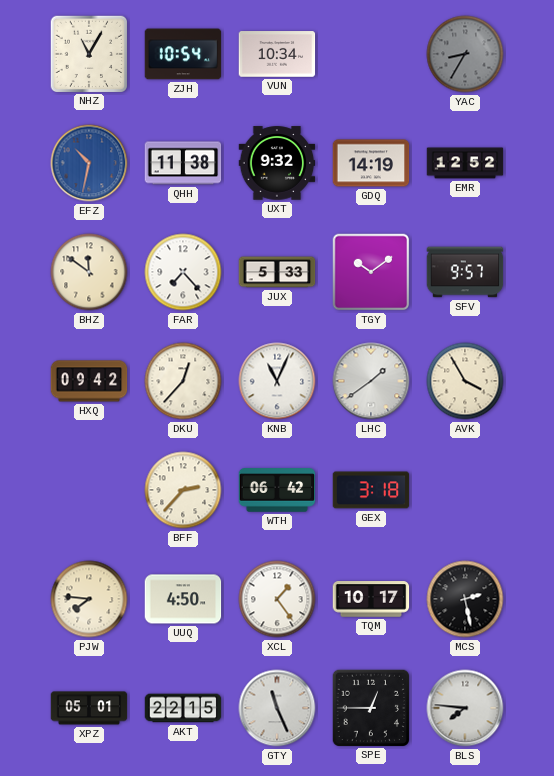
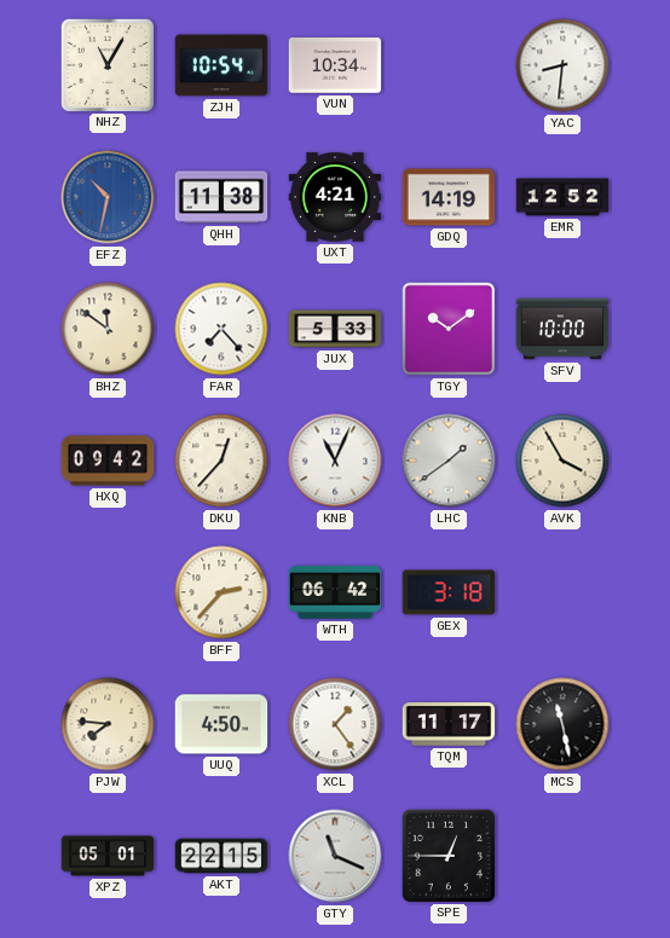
YAC: 8:35 -> 8:31 (562, 65)
YAC dial: grey -> white (562, 65)
UXT: 9:32 -> 4:21 (335, 197)
SFV: 9:57 -> 10:00 (562, 329)
TQM: 10:17 -> 11:17 (449, 724)
MCS: 2:28 -> 11:28 (562, 724)
GTY: 11:26 -> 11:19 (335, 856)
BLS: 7:46 -> none (465, 708)
